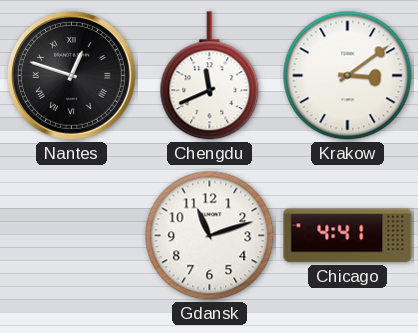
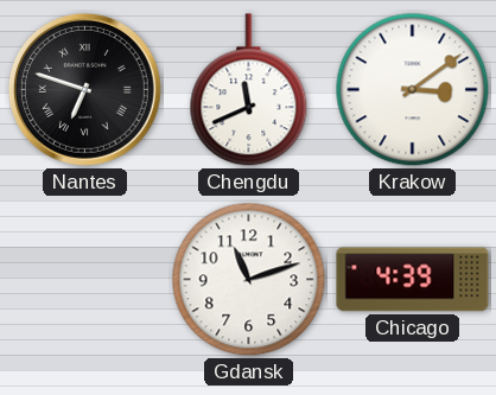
Nantes: 12:48 -> 6:48 (84, 89)
Chicago: 4:41 -> 4:39 (413, 280)
